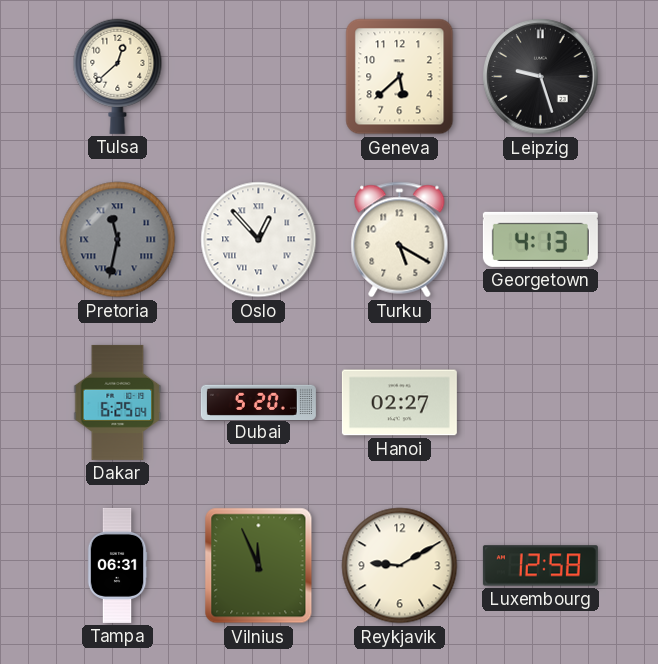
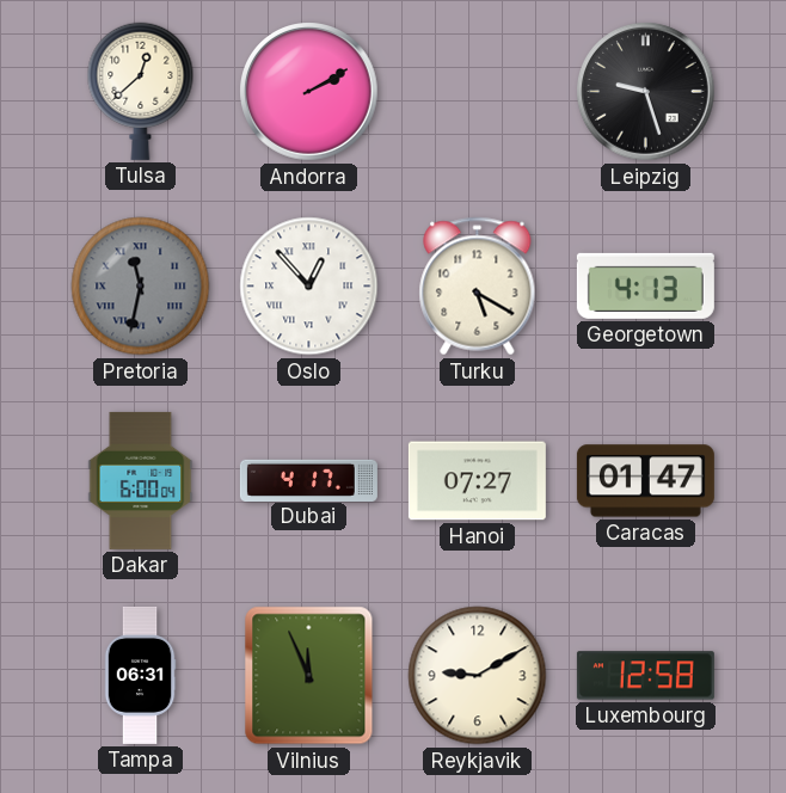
Andorra: none -> 2:10 (309, 92)
Geneva: 5:38 -> none (400, 77)
Dakar: 6:25 -> 6:00 (141, 480)
Dubai: 5:20 -> 4:17 (308, 480)
Hanoi: 02:27 -> 07:27 (477, 481)
Caracas: none -> 01:47 (645, 481)
